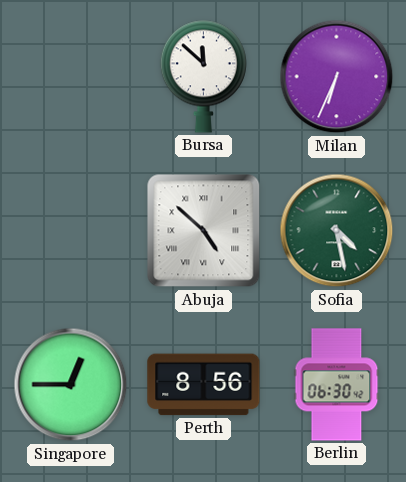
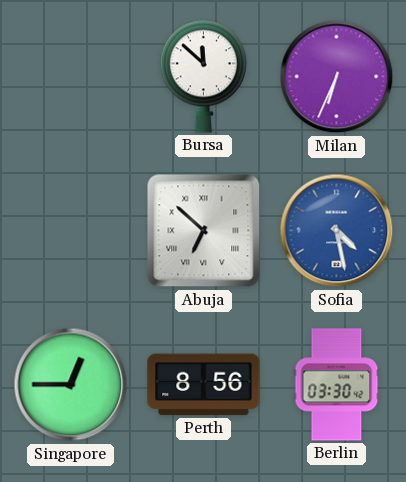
Abuja: 4:52 -> 6:52 (204, 231)
Sofia dial: green -> blue (337, 231)
Berlin: 06:30 -> 03:30 (337, 385)
